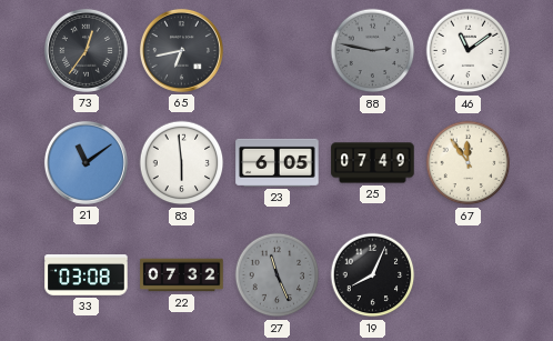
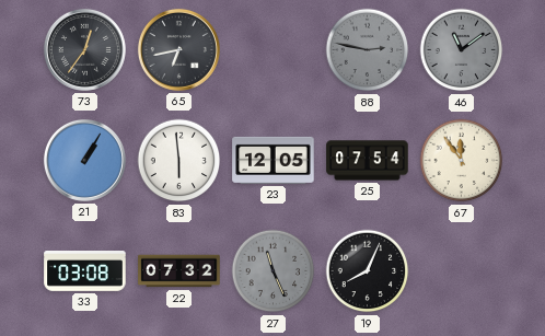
46 dial: white -> grey (462, 50)
21: 11:09 -> 1:05 (84, 160)
23: 6:05 -> 12:05 (274, 160)
25: 07:49 -> 07:54 (368, 161)
